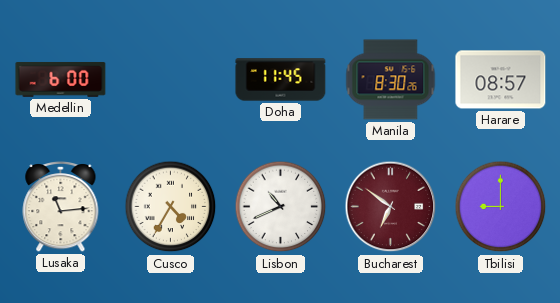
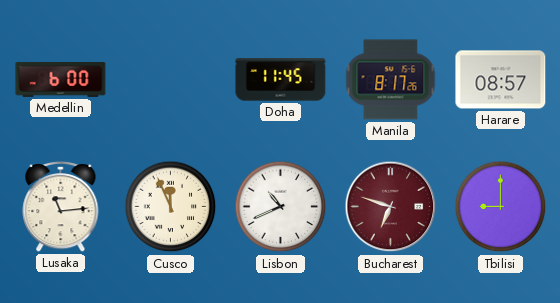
Manila: 8:30 -> 8:17 (391, 80)
Cusco: 4:35 -> 11:56 (171, 207)
Bucharest: 6:51 -> 6:48 (391, 207)
